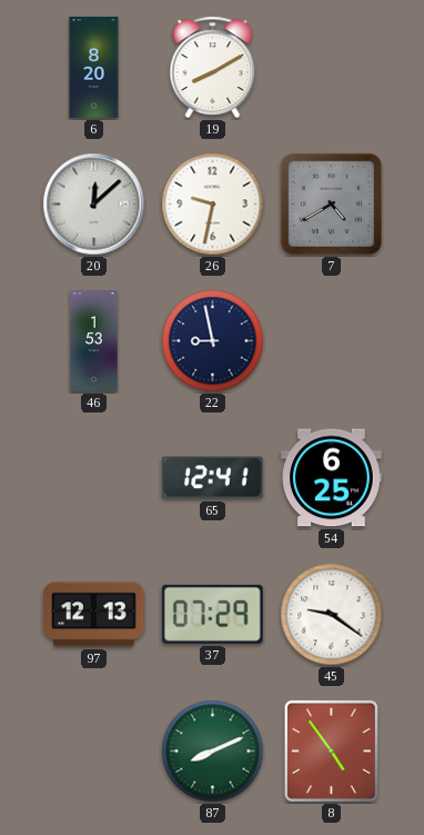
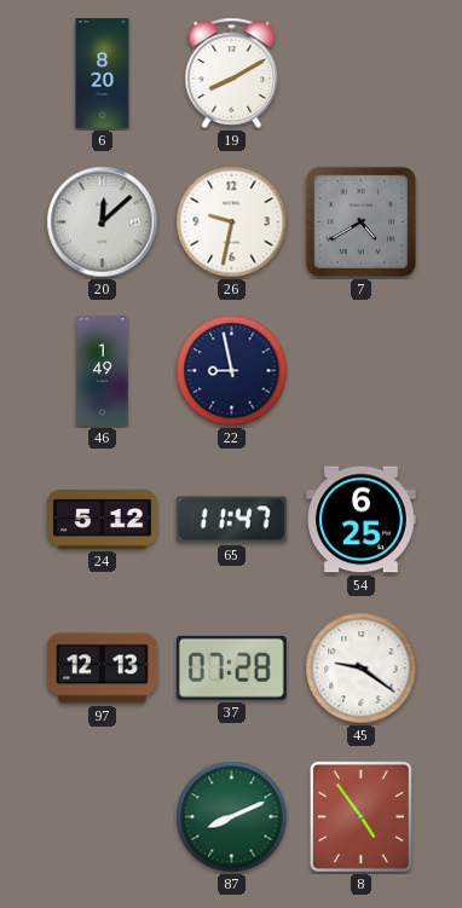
46: 1:53 -> 1:49 (103, 371)
24: none -> 5:12 (103, 520)
65: 12:41 -> 11:47 (231, 520)
37: 07:29 -> 07:28 (231, 667)
